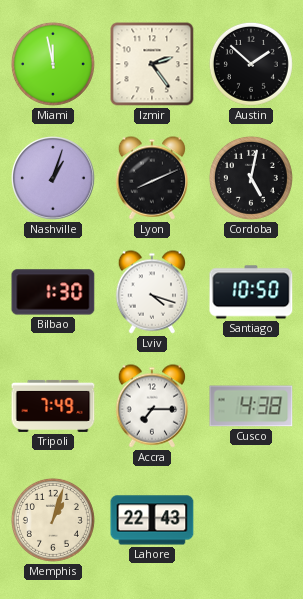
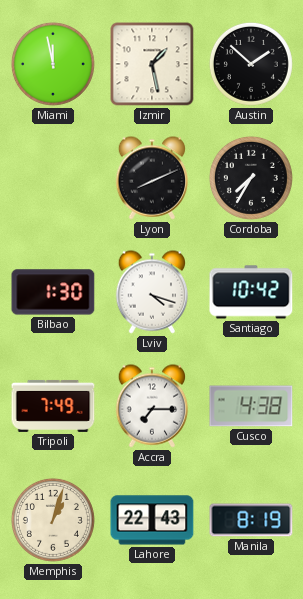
Izmir: 2:24 -> 1:28 (152, 64)
Nashville: 1:03 -> none (54, 179)
Cordoba: 5:02 -> 7:35 (251, 178)
Santiago: 10:50 -> 10:42 (251, 292)
Manila: none -> 8:19 (251, 520)
